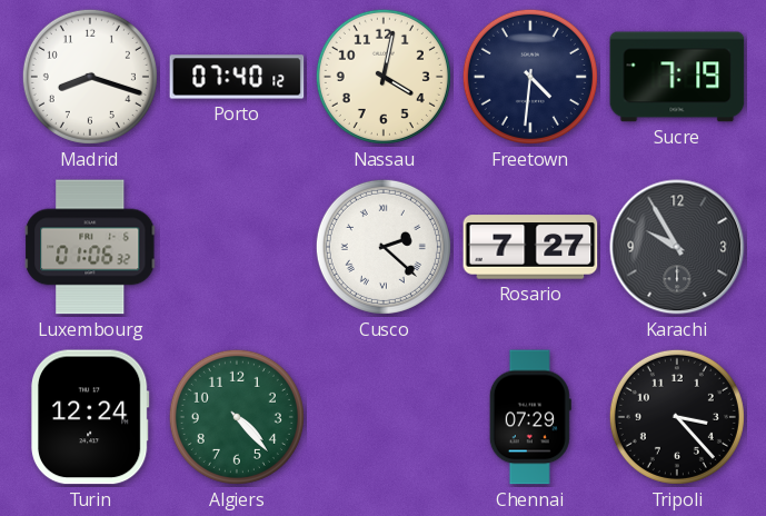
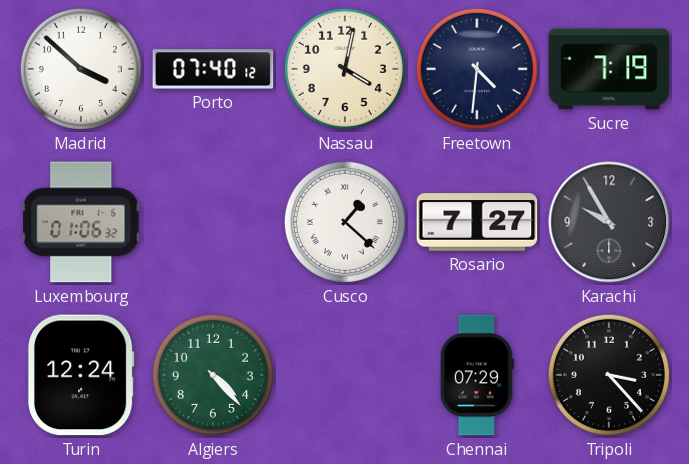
Madrid: 8:18 -> 3:52 (81, 69)
Cusco: 2:22 -> 1:22 (345, 222)
